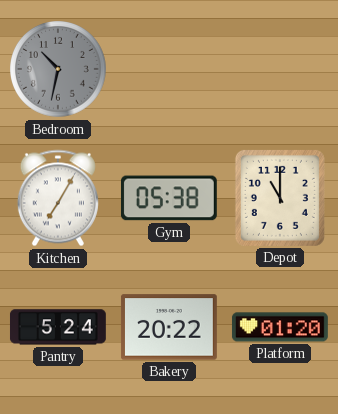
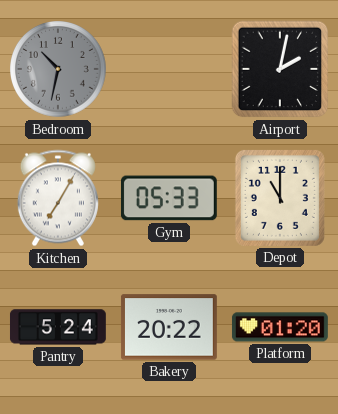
Airport: none -> 2:02 (280, 69)
Gym: 05:38 -> 05:33 (169, 198)
